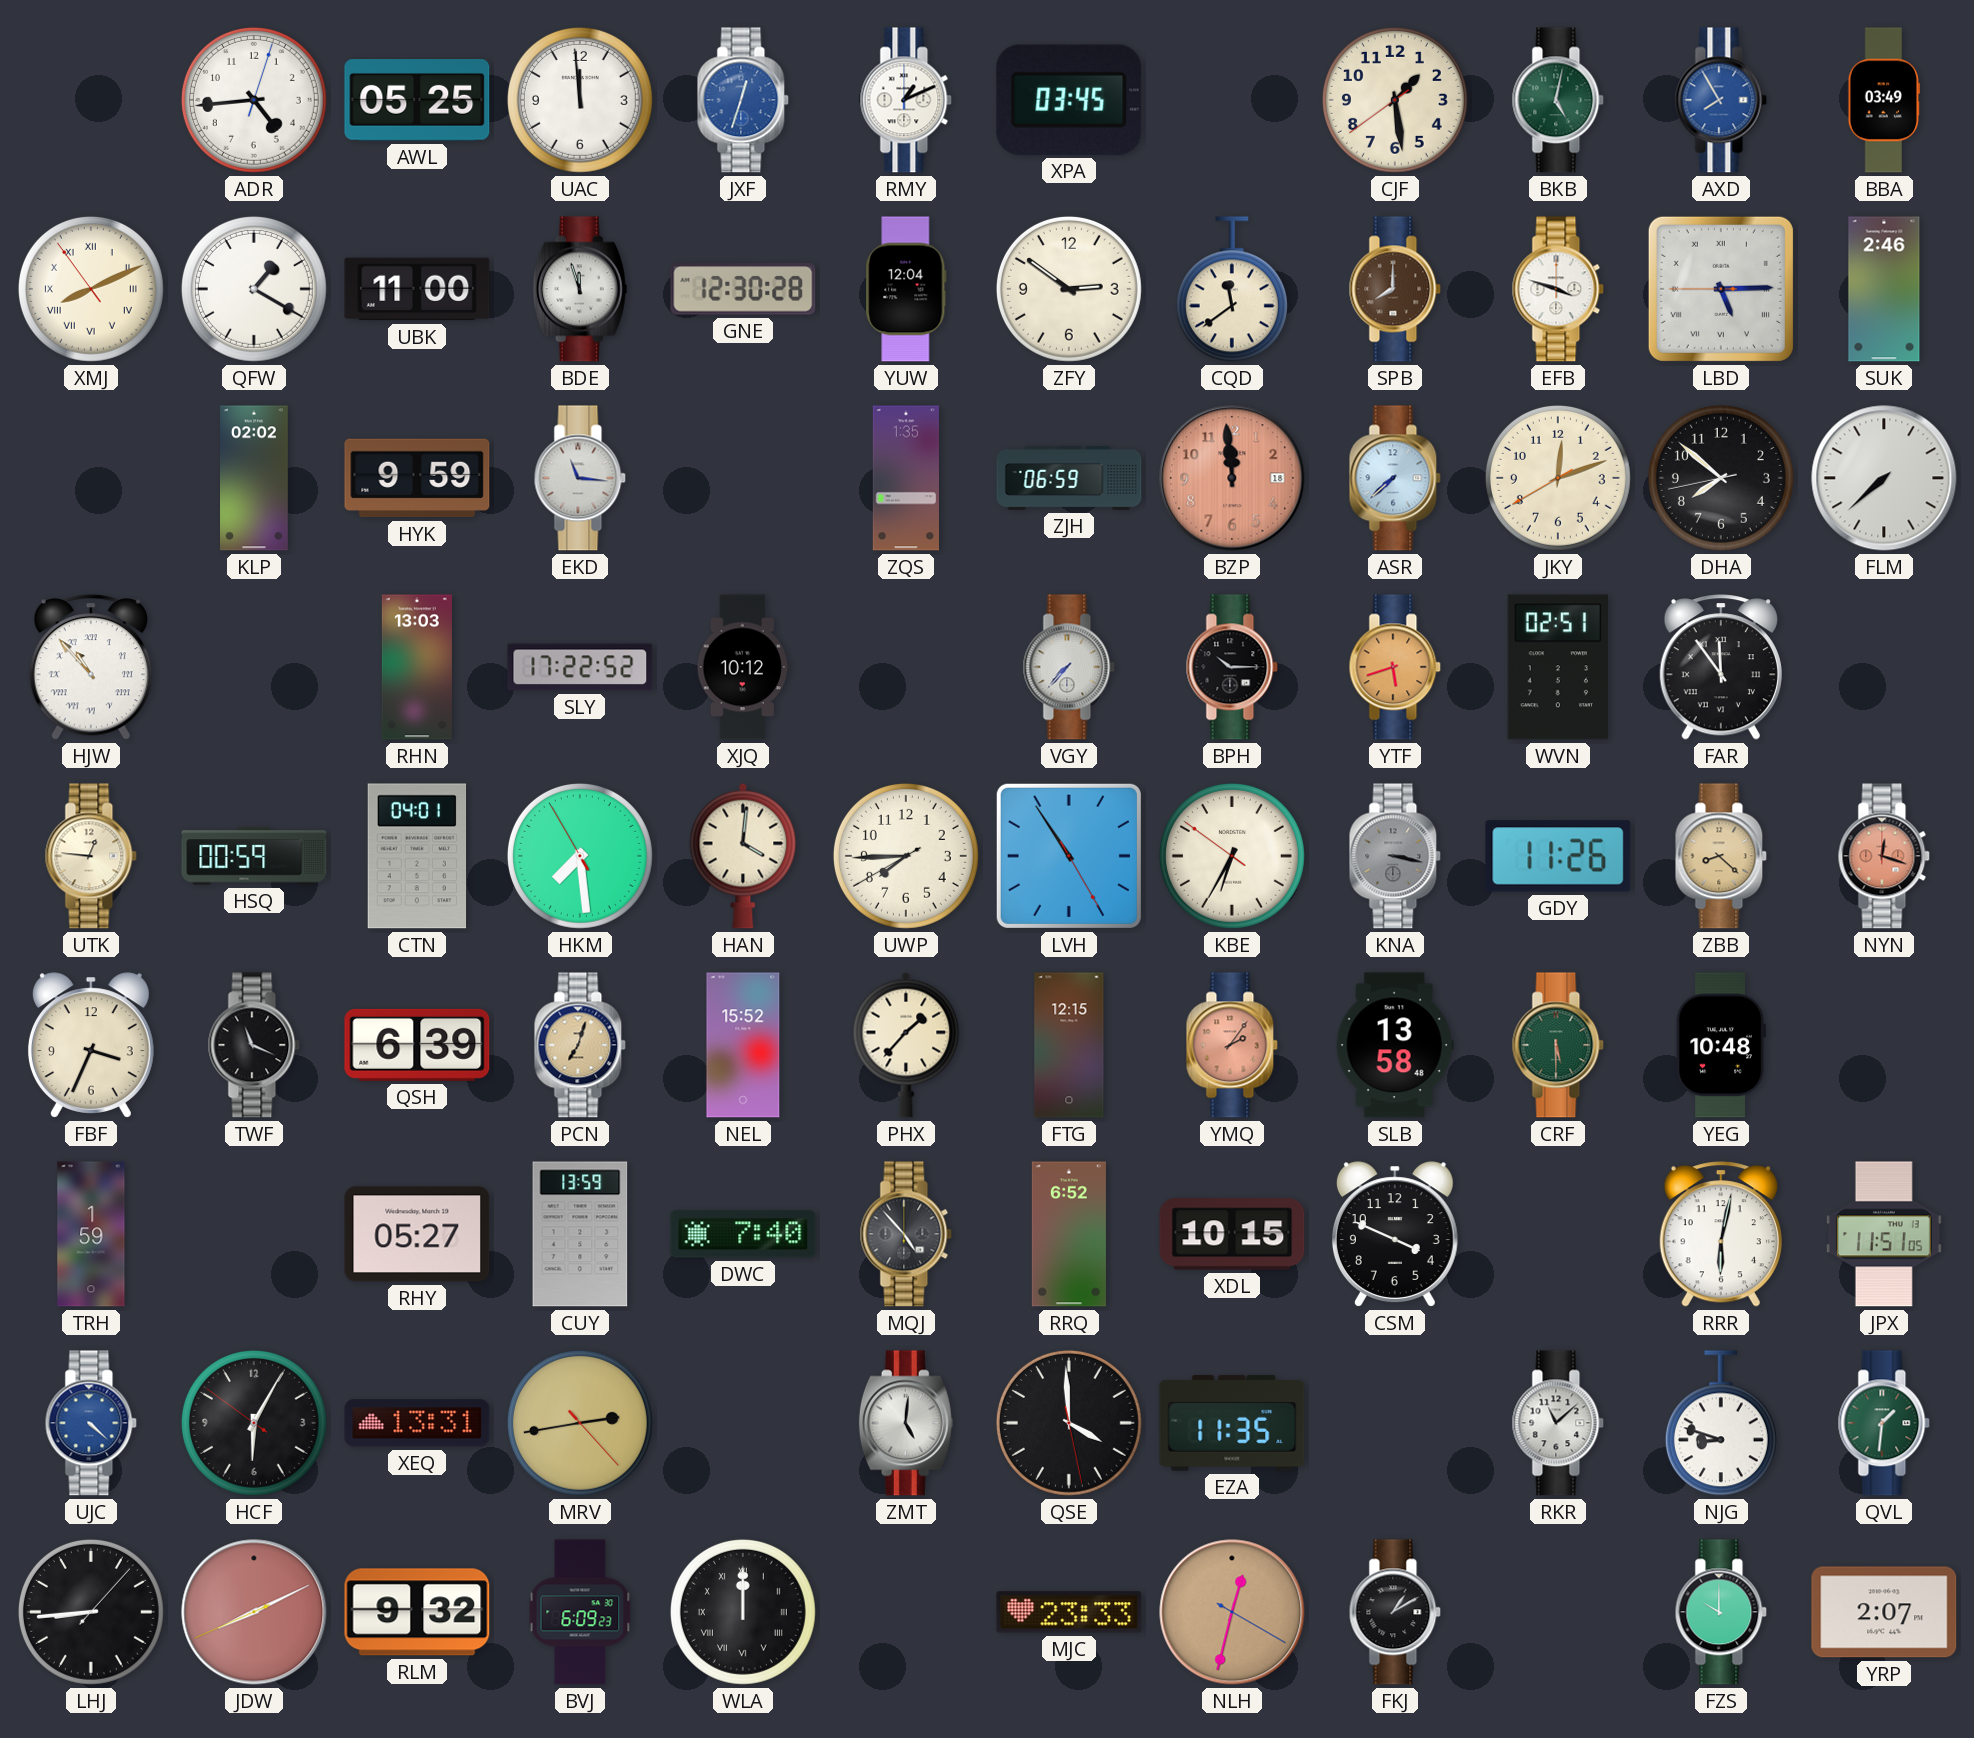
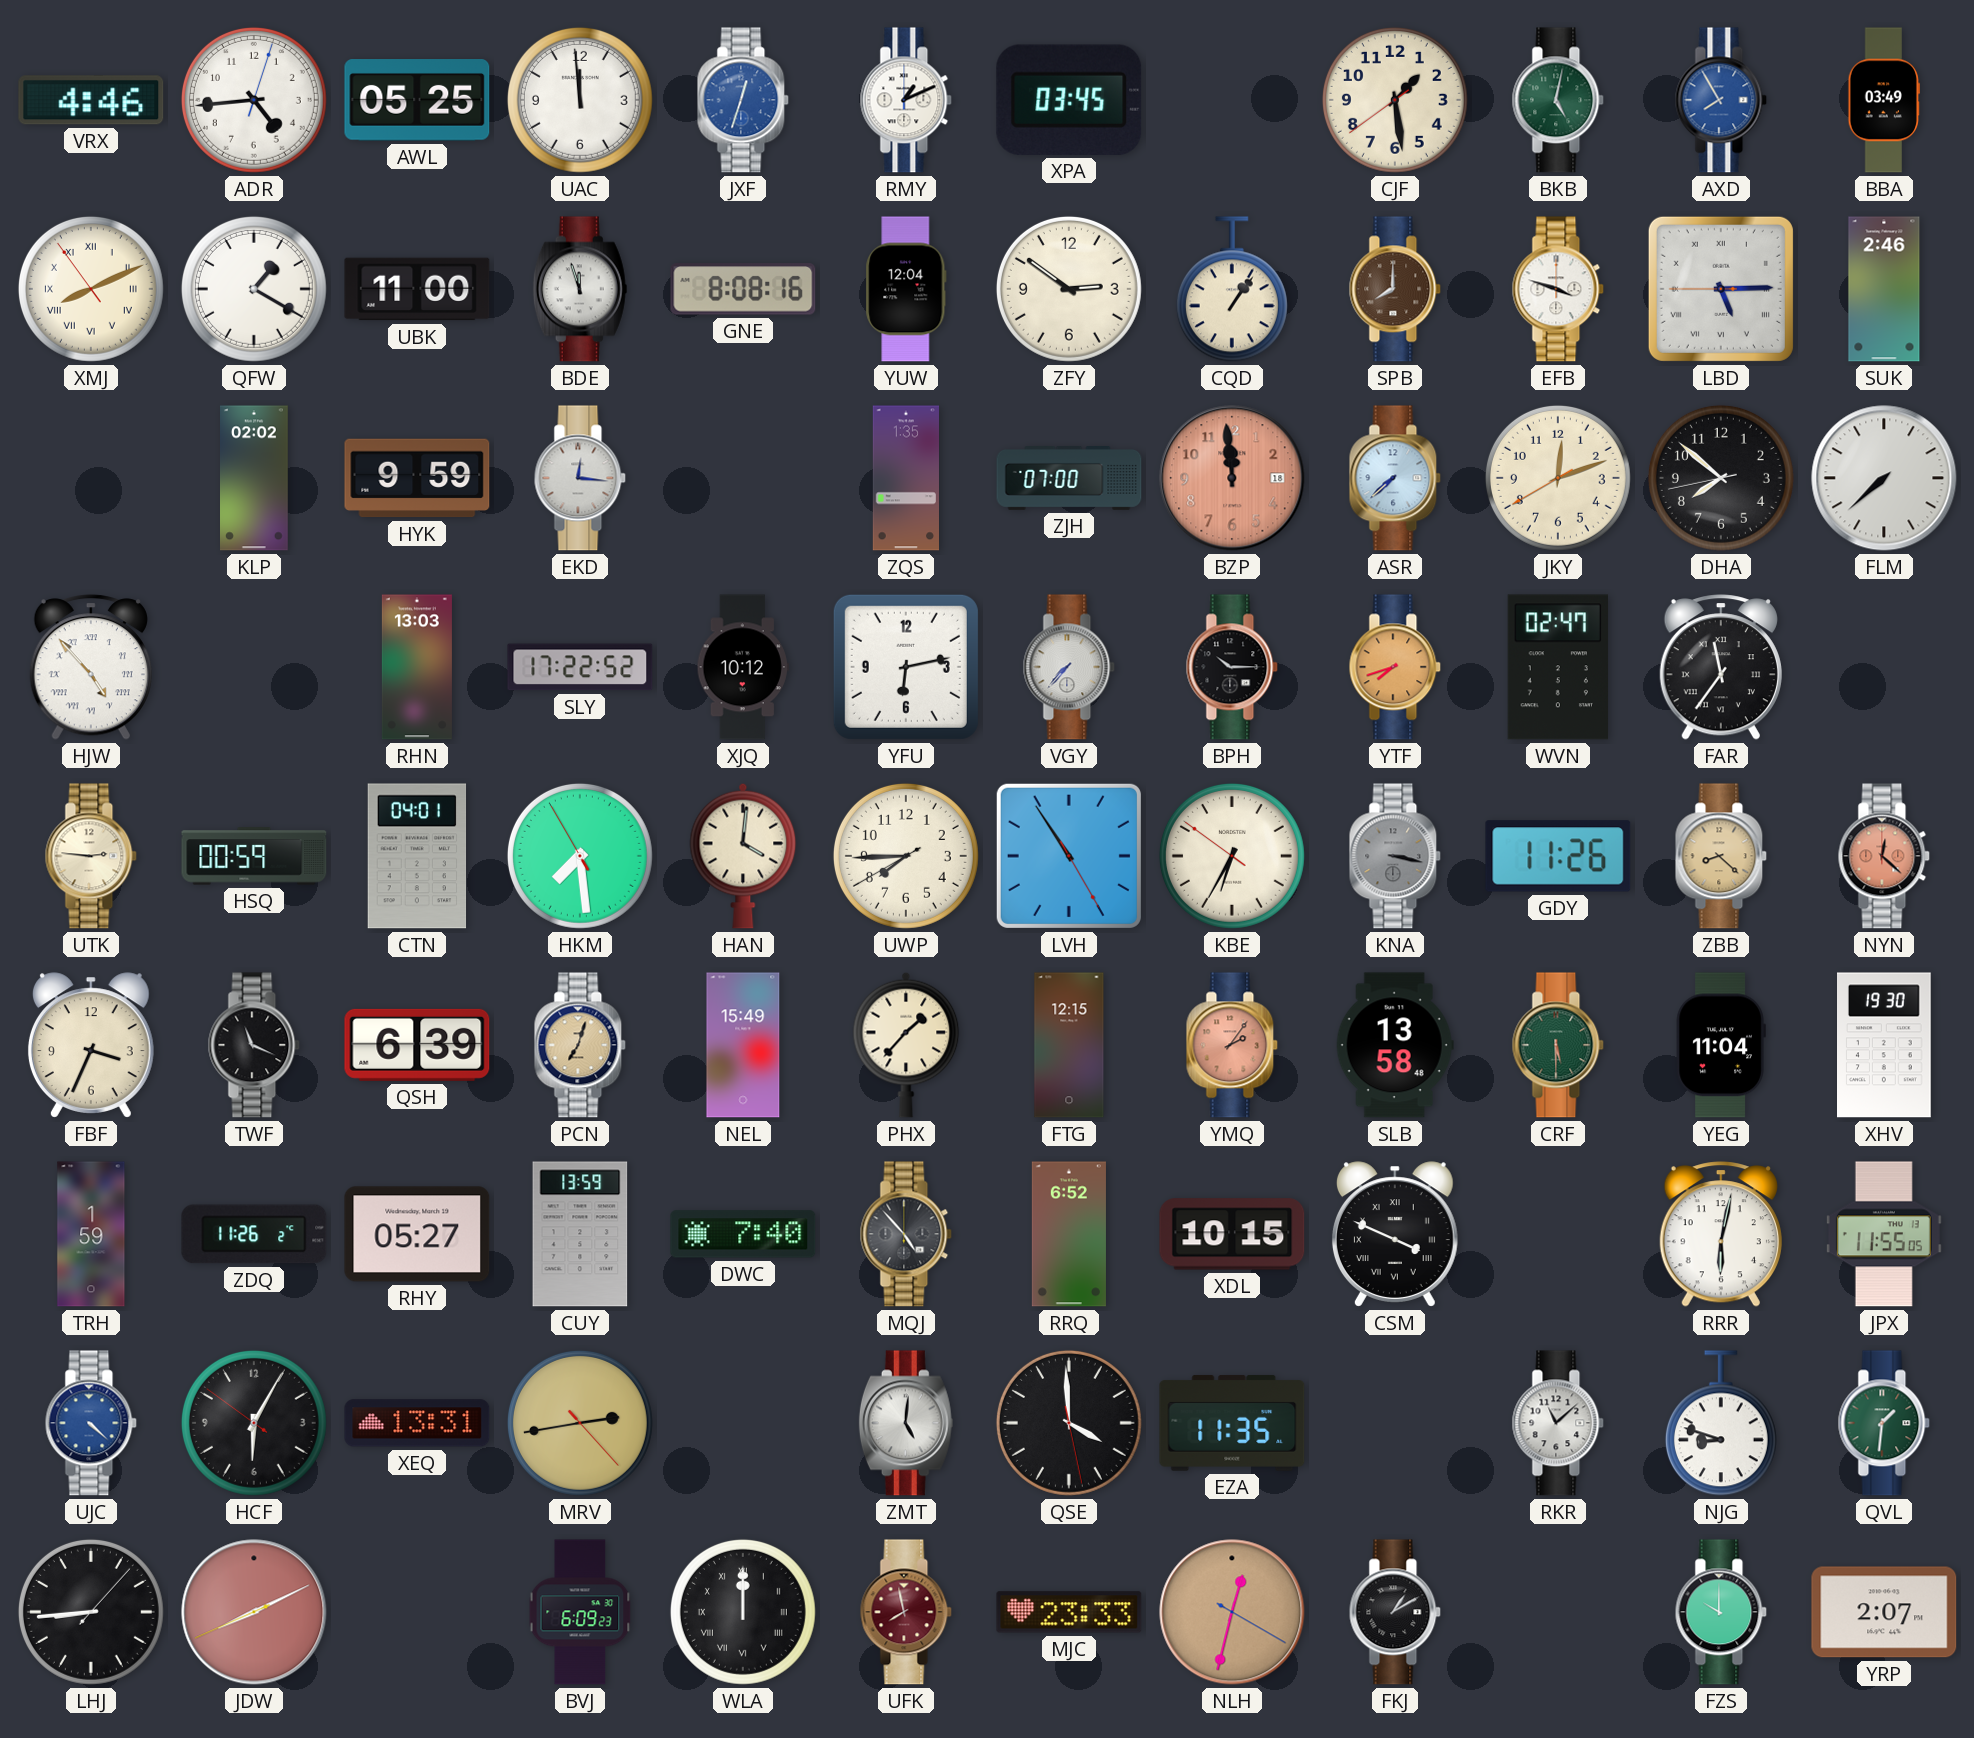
VRX: none -> 4:46 (91, 100)
GNE: 12:30 -> 8:08 (743, 289)
CQD: 11:39 -> 1:06 (1232, 289)
EKD: 11:16 -> 12:16 (580, 478)
ZJH: 06:59 -> 07:00 (1069, 479)
HJW: 10:53 -> 4:53 (91, 667)
YFU: none -> 6:13 (906, 667)
YTF: 5:42 -> 7:42 (1395, 667)
WVN: 02:51 -> 02:47 (1557, 667)
FAR: 11:54 -> 11:36 (1721, 667)
UTK: 12:46 -> 2:46 (91, 856)
NYN: 12:18 -> 12:22 (1884, 856)
NEL: 15:52 -> 15:49 (743, 1045)
YEG: 10:48 -> 11:04 (1721, 1045)
XHV: none -> 19:30 (1885, 1045)
ZDQ: none -> 11:26 (254, 1234)
CSM numerals: Arabic -> Roman (1395, 1234)
JPX: 11:51 -> 11:55 (1884, 1234)
RLM: 9:32 -> none (417, 1612)
UFK: none -> 7:58 (906, 1612)
